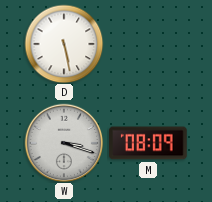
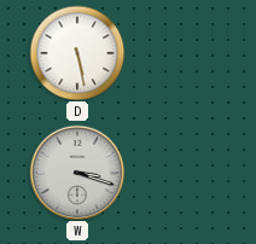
M: 08:09 -> none (148, 143)
